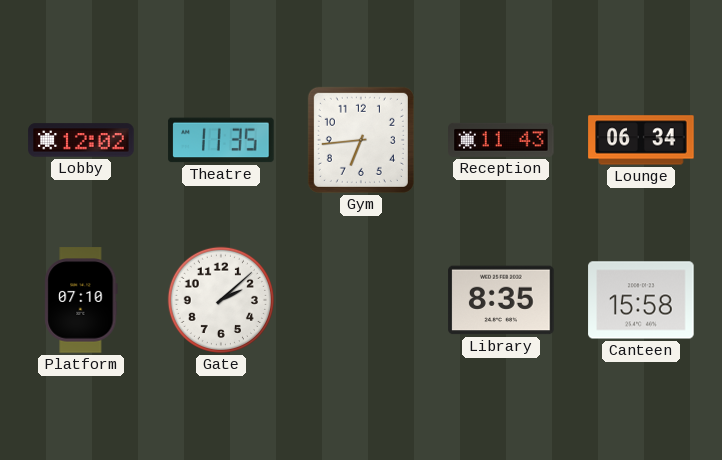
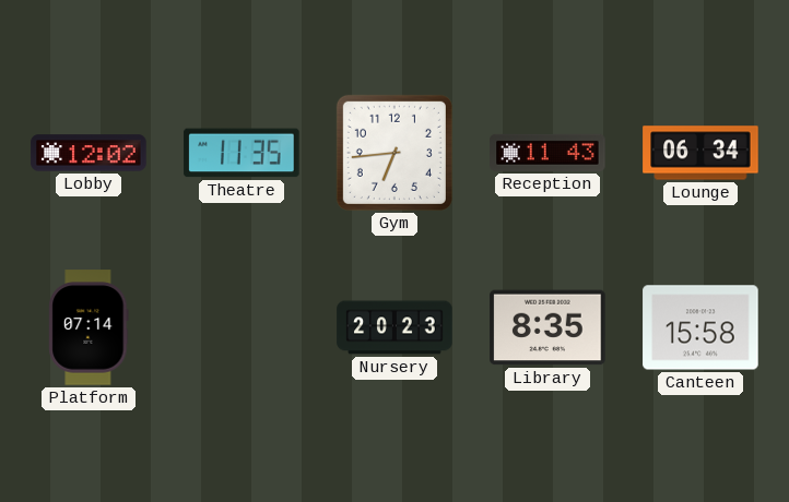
Platform: 07:10 -> 07:14 (89, 327)
Gate: 2:08 -> none (221, 300)
Nursery: none -> 20:23 (394, 327)
